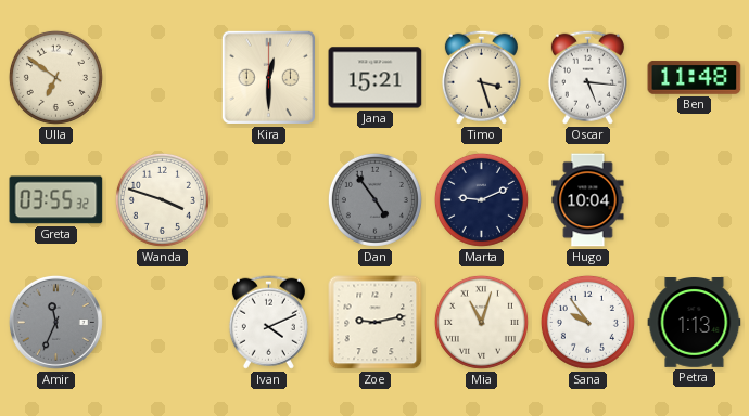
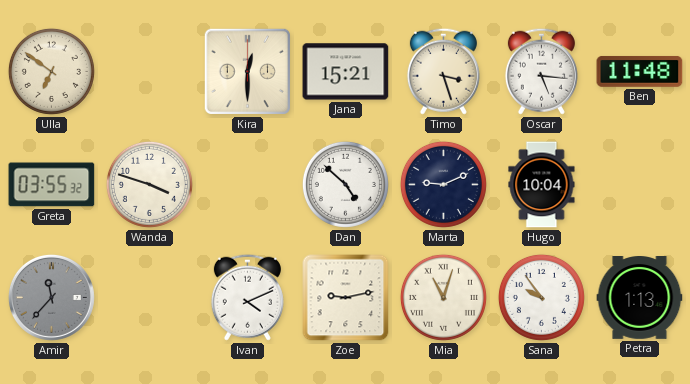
Dan: 4:54 -> 4:52 (345, 184)
Dan dial: grey -> white (345, 184)
Amir: 11:34 -> 11:37 (51, 297)
